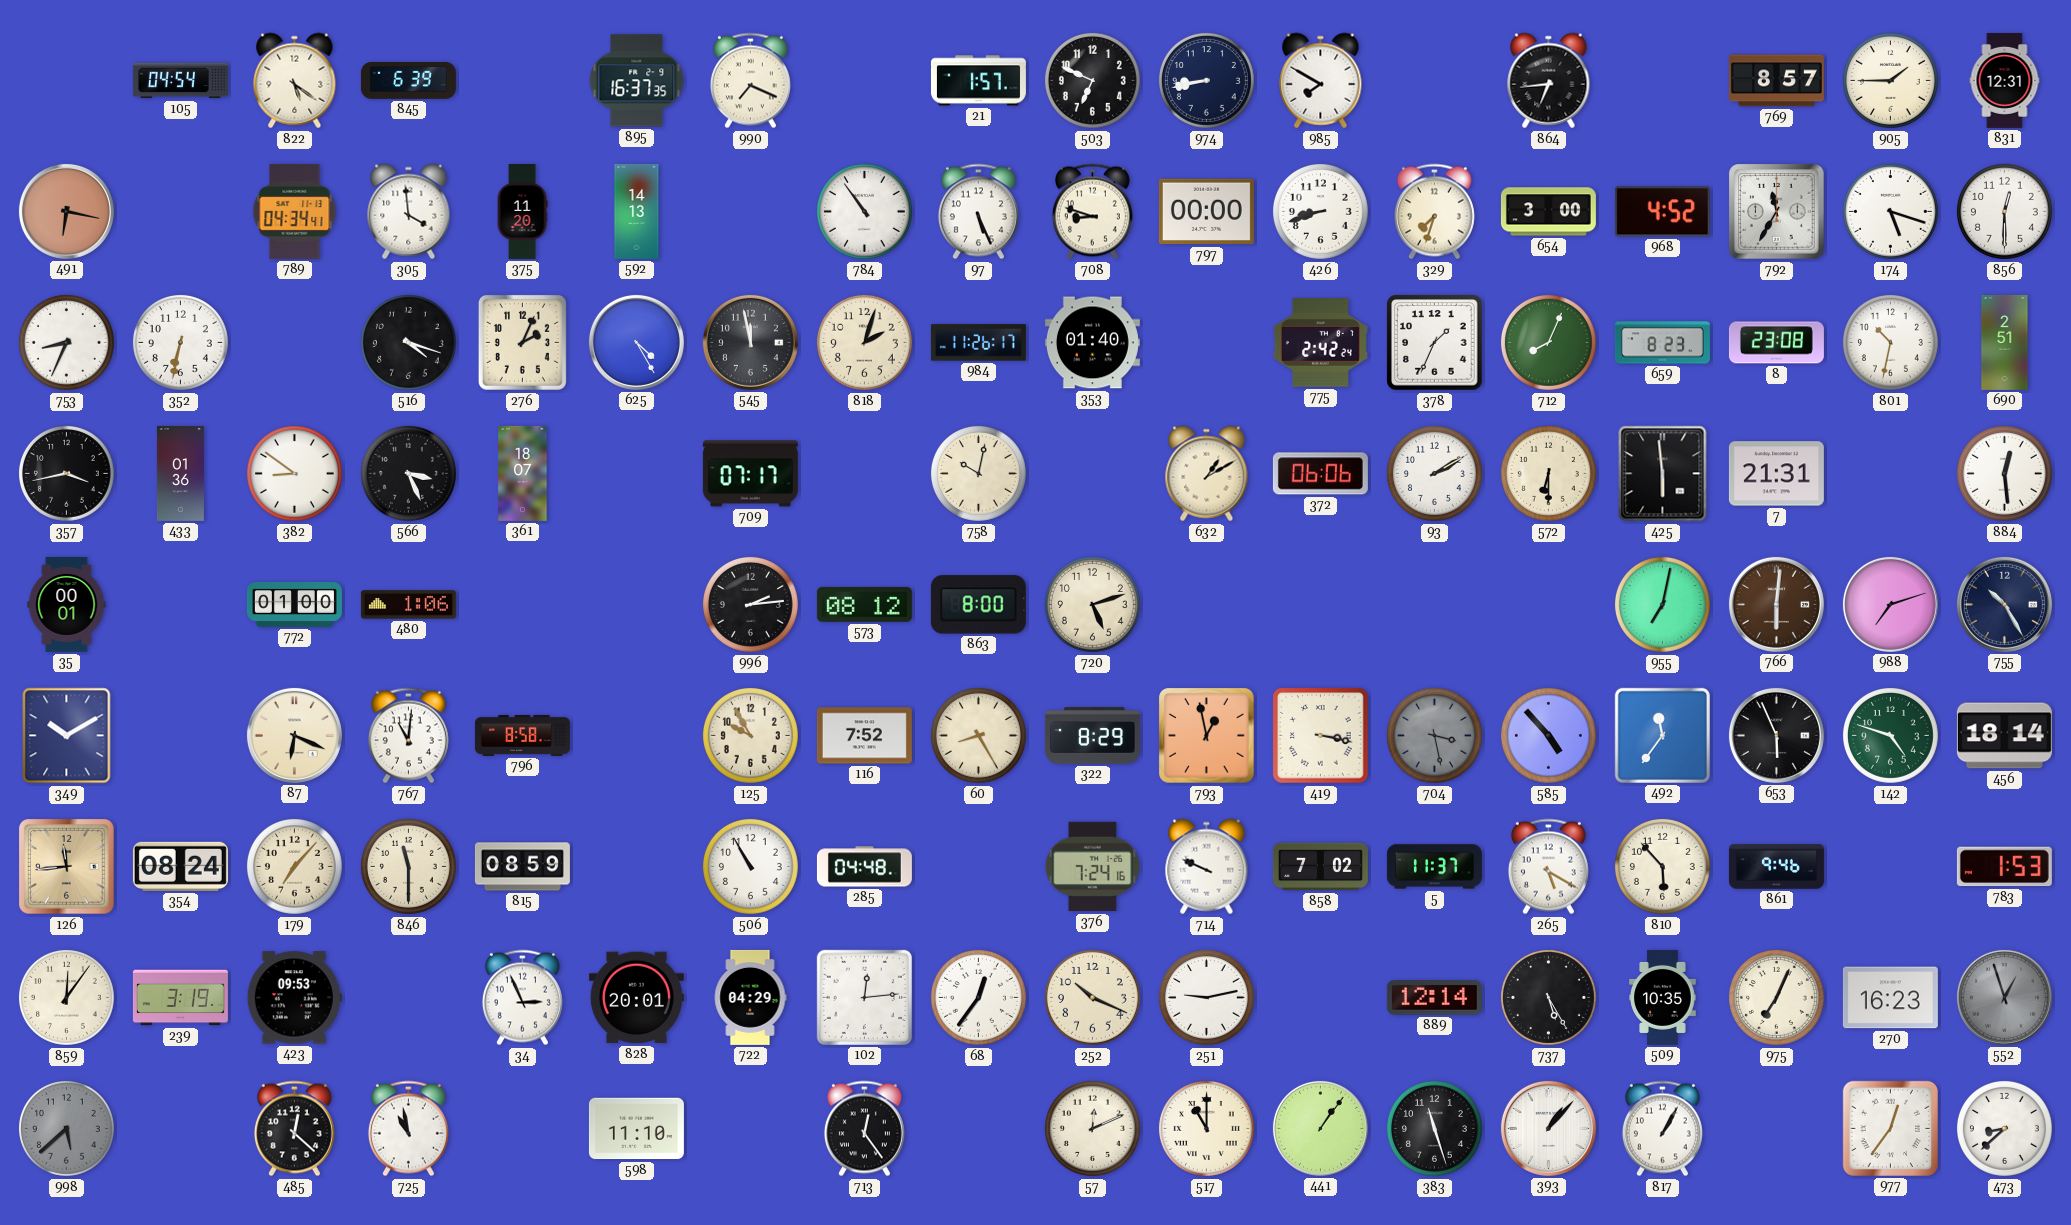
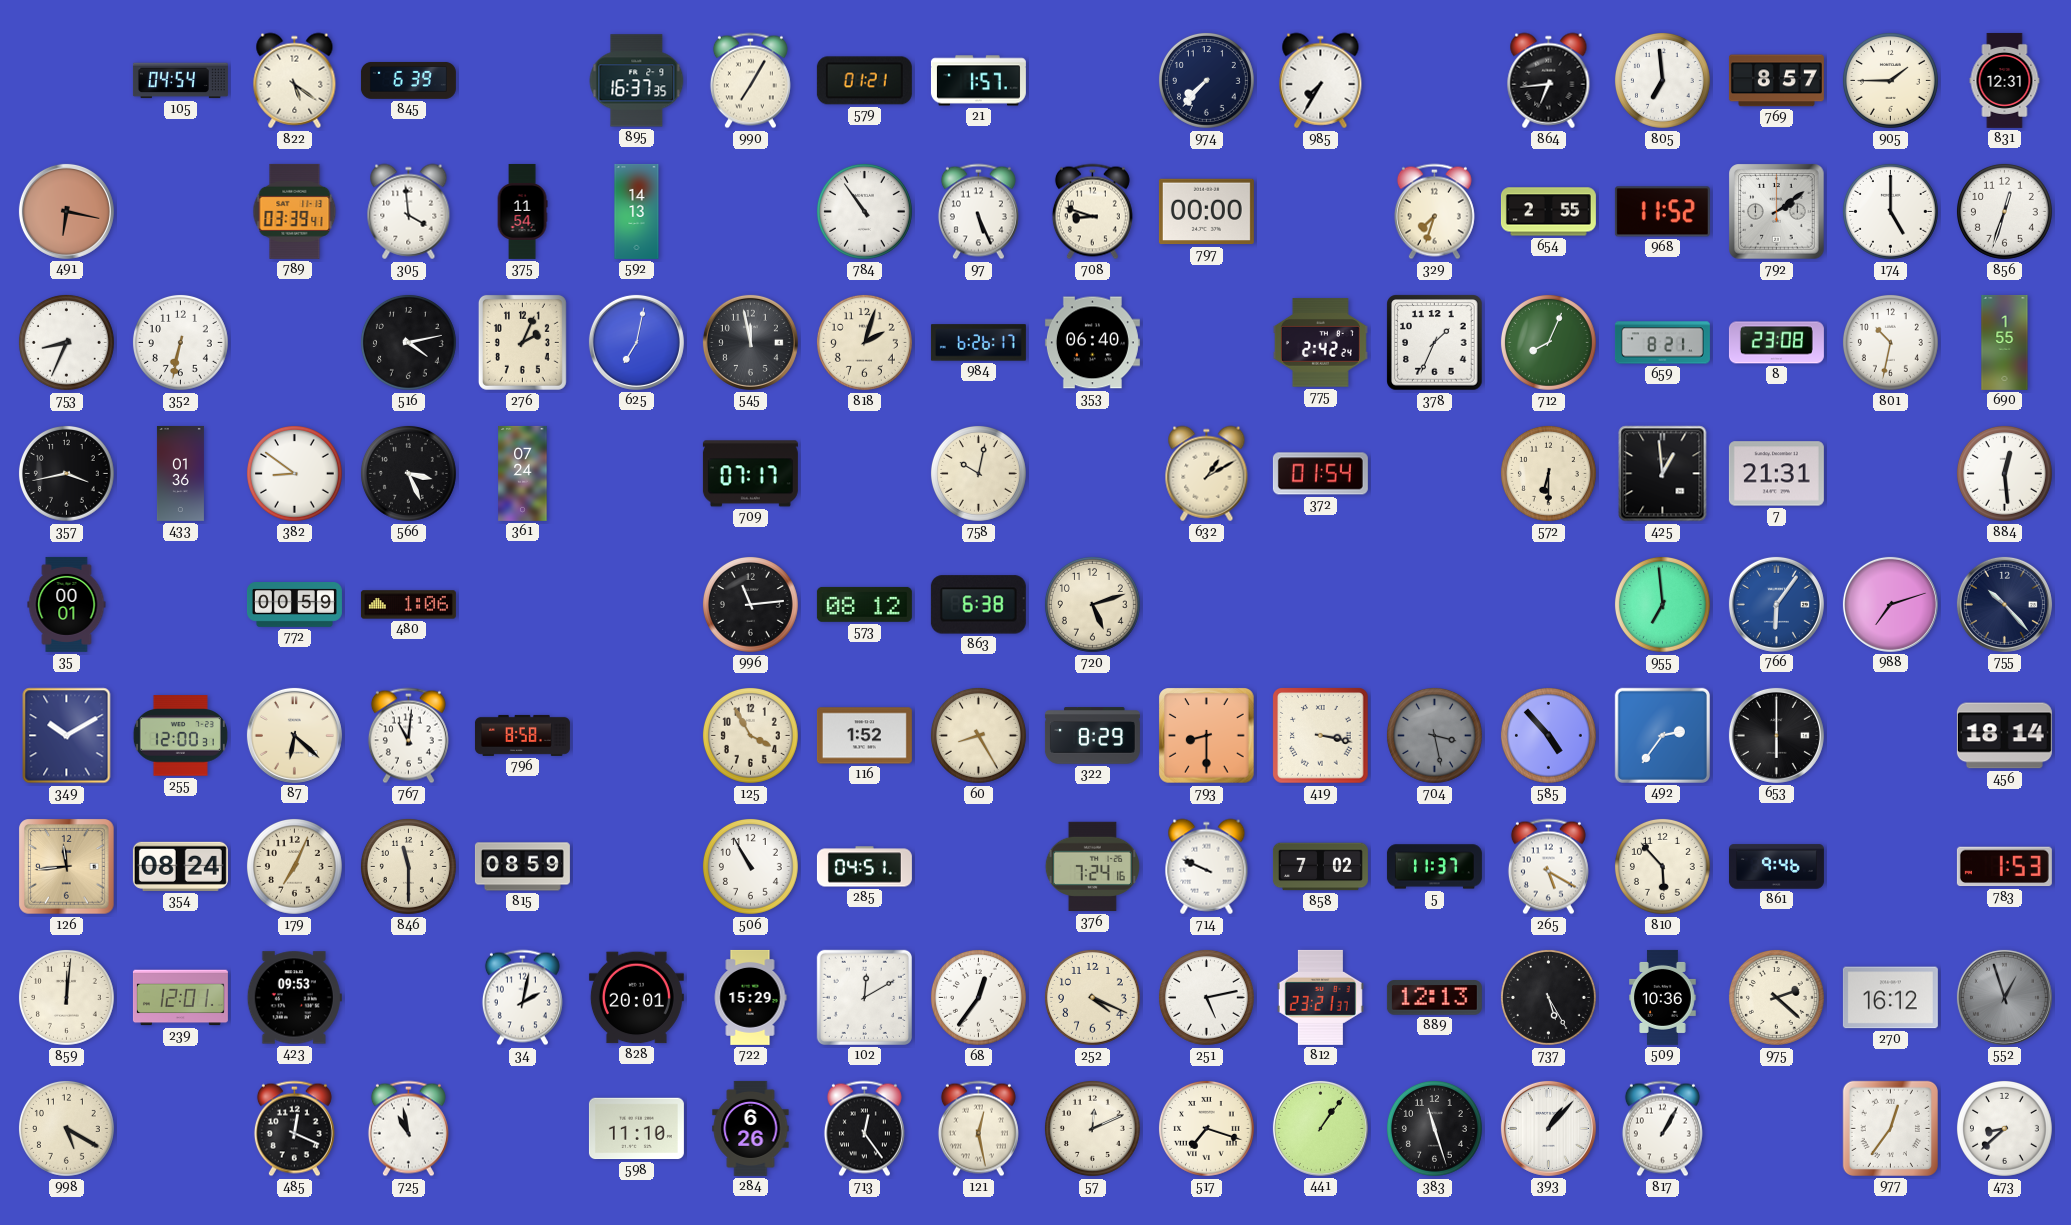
990: 7:19 -> 7:05 (750, 81)
579: none -> 01:21 (864, 81)
503: 6:49 -> none (1092, 80)
974: 8:43 -> 7:37 (1206, 80)
985: 7:50 -> 7:35 (1321, 81)
805: none -> 6:59 (1662, 80)
789: 04:34 -> 03:39 (295, 211)
375: 11:20 -> 11:54 (522, 211)
426: 8:42 -> none (1320, 211)
654: 3:00 -> 2:55 (1548, 212)
968: 4:52 -> 11:52 (1662, 212)
792: 11:35 -> 2:09 (1777, 212)
174: 5:18 -> 5:00 (1890, 211)
856: 12:30 -> 12:33 (2004, 211)
516: 4:18 -> 4:13 (408, 342)
625: 4:25 -> 7:02 (636, 342)
984: 11:26 -> 6:26 (978, 343)
353: 01:40 -> 06:40 (1092, 343)
659: 8:23 -> 8:21 (1662, 343)
690: 2:51 -> 1:55 (2005, 342)
361: 18:07 -> 07:24 (523, 473)
372: 06:06 -> 01:54 (1320, 474)
93: 2:10 -> none (1434, 473)
425: 5:59 -> 12:59 (1663, 474)
772: 01:00 -> 00:59 (294, 605)
996: 2:14 -> 11:14 (750, 604)
863: 8:00 -> 6:38 (978, 605)
955: 7:02 -> 6:59 (1662, 604)
766: 6:01 -> 6:06 (1776, 604)
766 dial: brown -> blue (1776, 604)
755: 10:25 -> 10:23 (2004, 604)
255: none -> 12:00 (180, 736)
87: 6:19 -> 6:22 (294, 735)
125: 9:55 -> 3:55 (750, 735)
116: 7:52 -> 1:52 (864, 736)
793: 12:58 -> 8:30 (1207, 736)
492: 11:36 -> 2:36 (1662, 735)
653: 5:56 -> 6:00 (1776, 735)
142: 4:48 -> none (1890, 735)
179: 7:07 -> 7:04 (294, 866)
285: 04:48 -> 04:51 (864, 867)
859: 12:06 -> 12:01 (66, 997)
239: 3:19 -> 12:01 (180, 998)
34: 2:56 -> 2:02 (522, 998)
722: 04:29 -> 15:29 (750, 997)
102: 12:14 -> 12:10 (864, 997)
252: 10:19 -> 4:19 (1092, 997)
251: 9:13 -> 5:13 (1206, 997)
812: none -> 23:21 (1320, 997)
889: 12:14 -> 12:13 (1434, 998)
509: 10:35 -> 10:36 (1663, 997)
975: 7:04 -> 2:22 (1776, 997)
270: 16:23 -> 16:12 (1890, 998)
998: 5:38 -> 5:20 (66, 1128)
998 dial: grey -> cream (66, 1128)
485: 12:22 -> 12:19 (294, 1129)
284: none -> 6:26 (751, 1128)
121: none -> 12:28 (978, 1129)
517: 11:00 -> 7:18 (1206, 1128)
